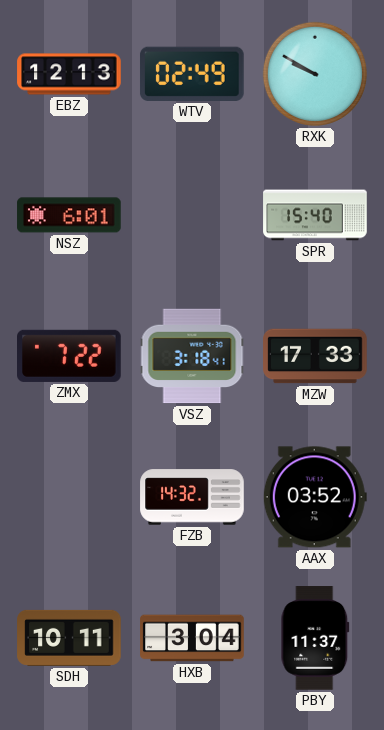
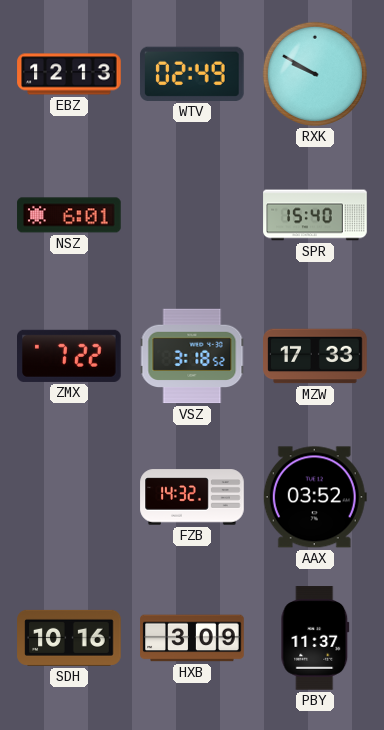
VSZ: 3:18:41 -> 3:18:52 (192, 356)
SDH: 10:11 -> 10:16 (69, 638)
HXB: 3:04 -> 3:09 (192, 638)
